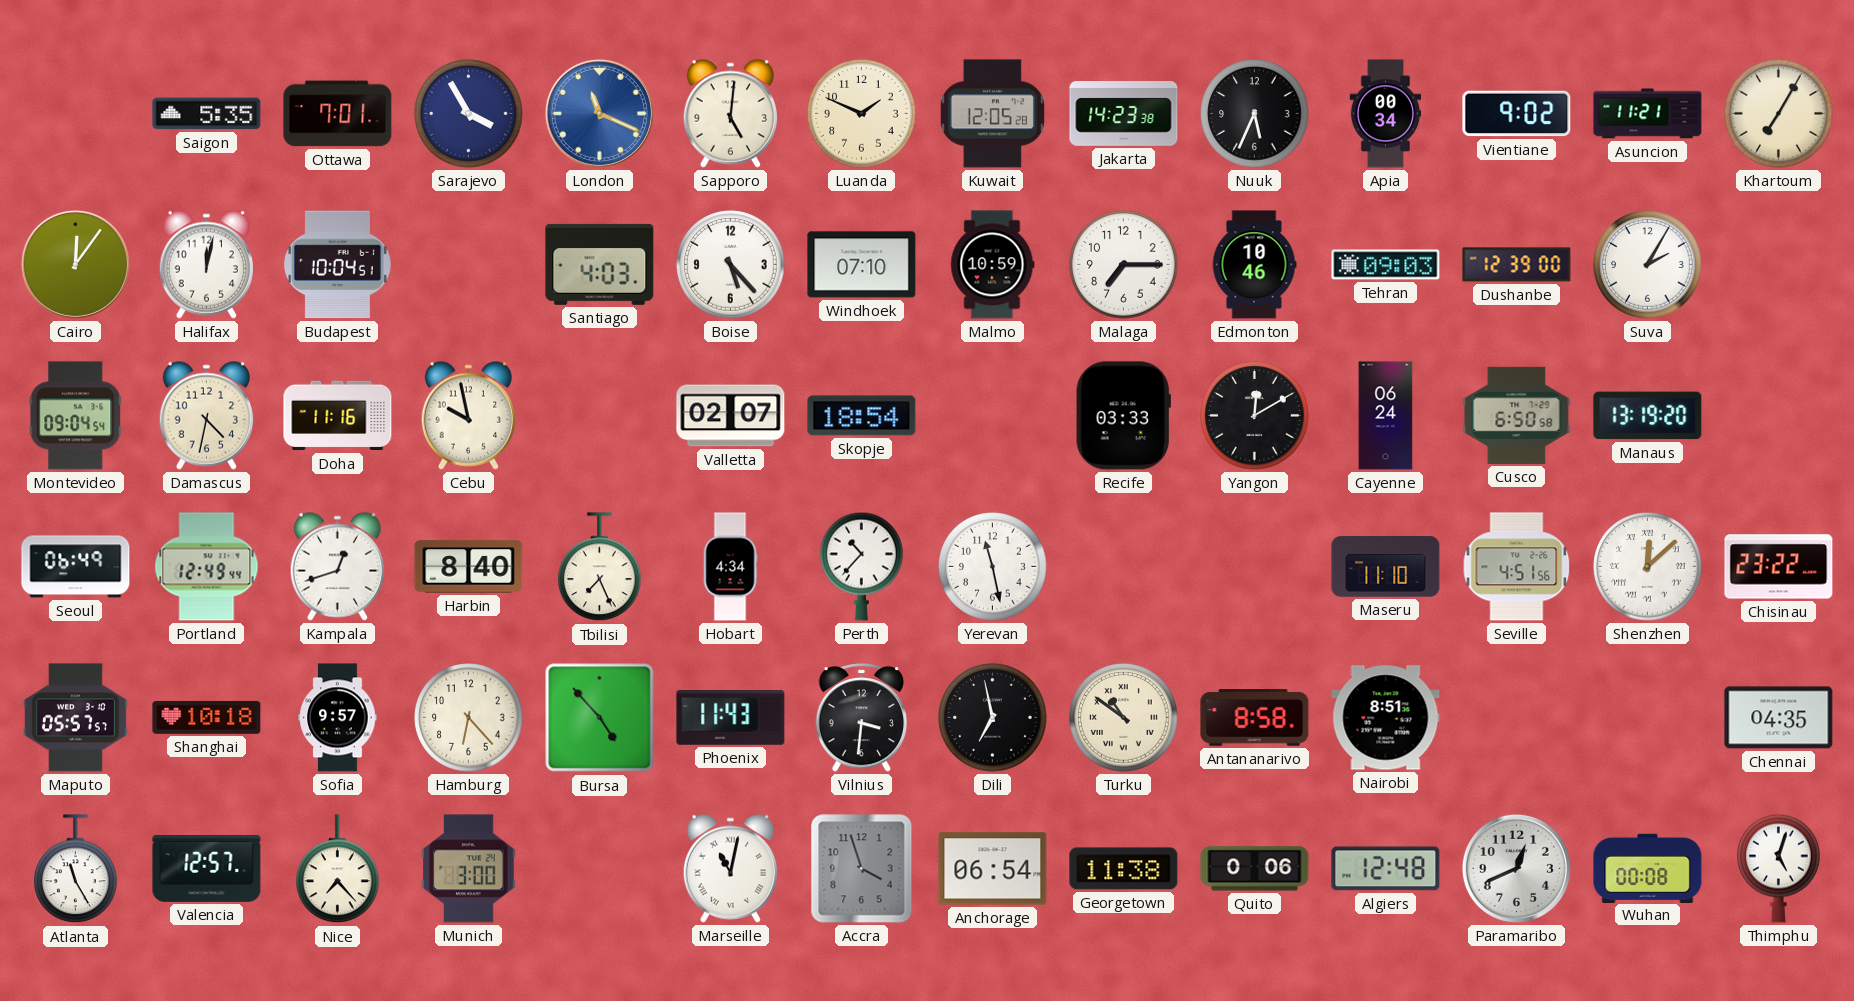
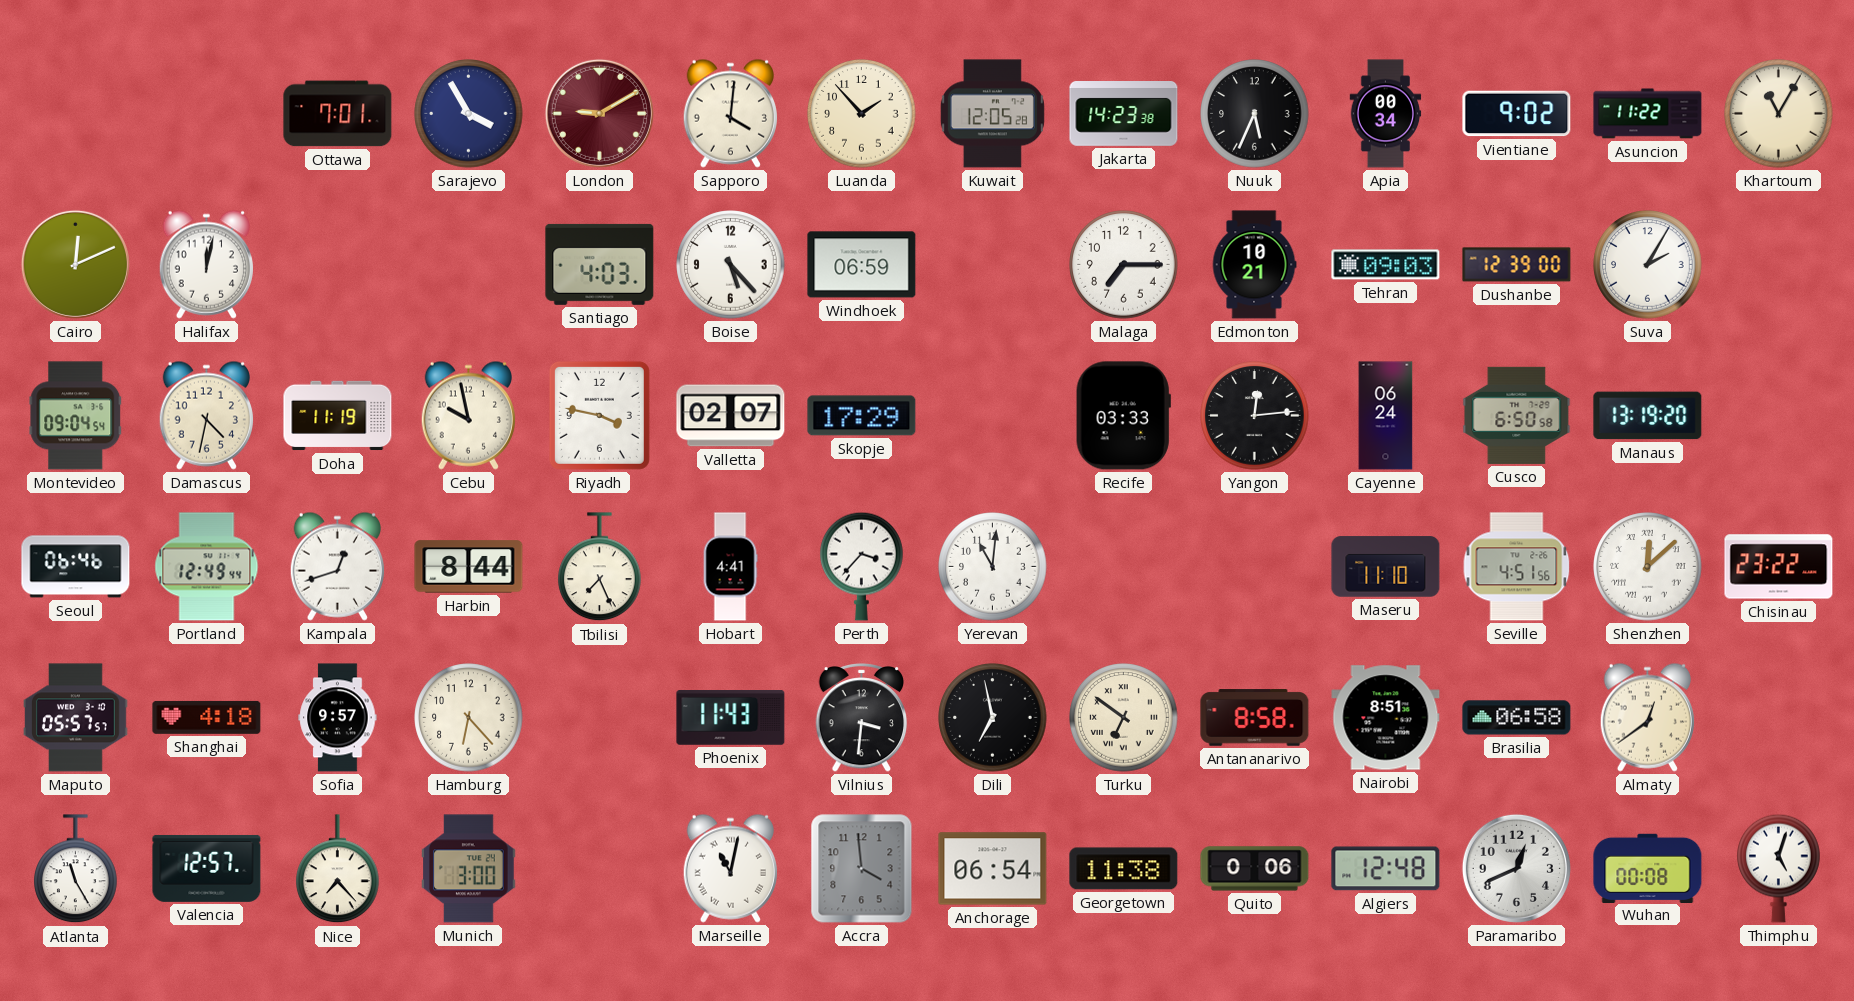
Saigon: 5:35 -> none (207, 114)
London: 11:19 -> 9:10 (599, 113)
London dial: blue -> burgundy (599, 113)
Sapporo: 5:01 -> 4:01 (730, 113)
Luanda: 1:49 -> 1:53 (862, 114)
Asuncion: 11:21 -> 11:22 (1648, 114)
Khartoum: 7:05 -> 11:05 (1779, 114)
Cairo: 12:06 -> 12:11 (75, 264)
Budapest: 10:04 -> none (337, 265)
Windhoek: 07:10 -> 06:59 (862, 265)
Malmo: 10:59 -> none (993, 265)
Edmonton: 10:46 -> 10:21 (1254, 265)
Doha: 11:16 -> 11:19 (338, 416)
Riyadh: none -> 3:47 (599, 415)
Skopje: 18:54 -> 17:29 (862, 416)
Yangon: 12:10 -> 12:14 (1255, 416)
Seoul: 06:49 -> 06:46 (76, 567)
Harbin: 8:40 -> 8:44 (469, 567)
Hobart: 4:34 -> 4:41 (730, 567)
Perth: 10:37 -> 3:37 (862, 566)
Yerevan: 11:28 -> 11:01 (993, 567)
Shanghai: 10:18 -> 4:18 (207, 717)
Bursa: 4:53 -> none (600, 718)
Turku: 10:51 -> 6:51 (1124, 718)
Brasilia: none -> 06:58 (1517, 718)
Almaty: none -> 12:39 (1647, 717)
Chennai: 04:35 -> none (1779, 718)
Accra: 3:57 -> 3:59 (862, 869)
